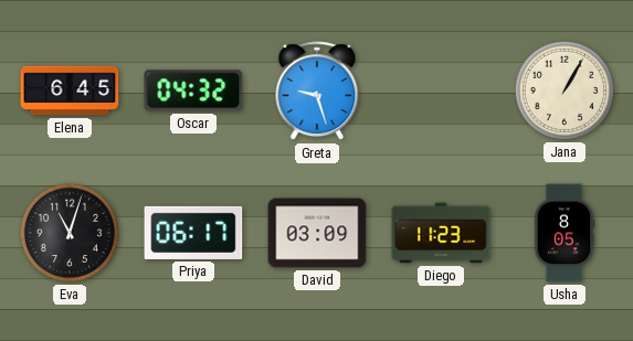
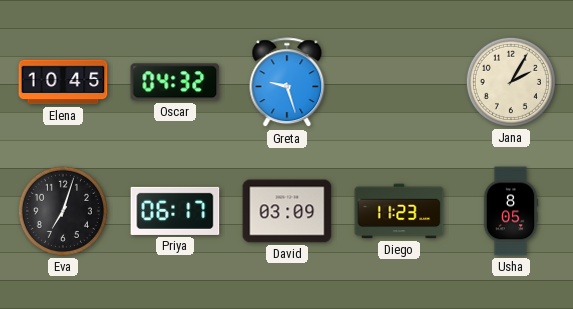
Elena: 6:45 -> 10:45 (63, 82)
Jana: 1:05 -> 2:05 (511, 82)
Eva: 11:03 -> 7:03 (63, 211)
